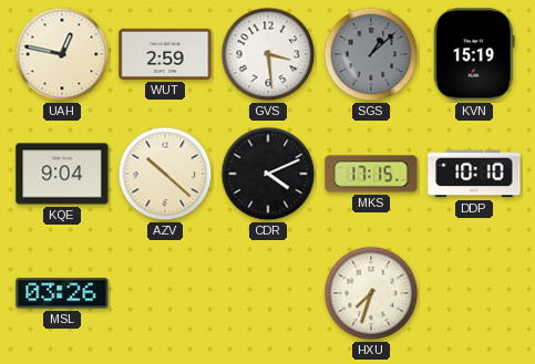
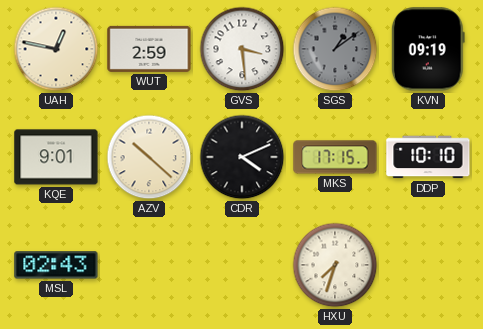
SGS: 1:08 -> 1:09 (335, 49)
KVN: 15:19 -> 09:19 (428, 49)
KQE: 9:04 -> 9:01 (56, 157)
MSL: 03:26 -> 02:43 (56, 265)
